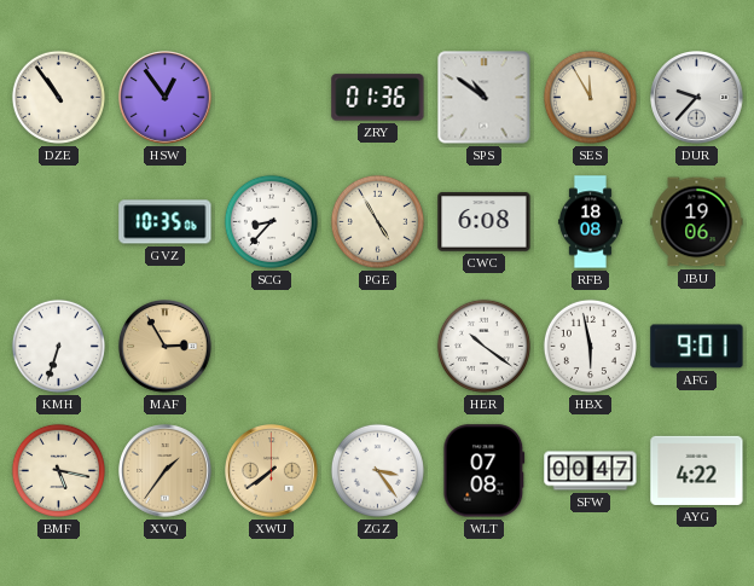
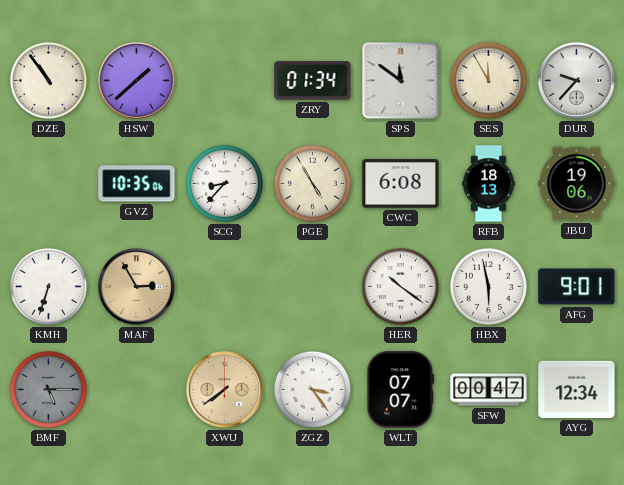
HSW: 12:54 -> 1:38 (137, 81)
ZRY: 01:36 -> 01:34 (313, 81)
SPS: 10:51 -> 11:51 (401, 81)
RFB: 18:08 -> 18:13 (488, 184)
BMF: 5:17 -> 5:15 (48, 389)
BMF dial: cream -> grey (48, 389)
XVQ: 1:36 -> none (166, 471)
WLT: 07:08 -> 07:07 (401, 390)
AYG: 4:22 -> 12:34 (577, 389)
